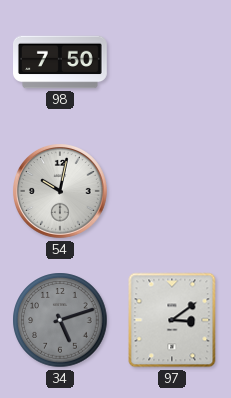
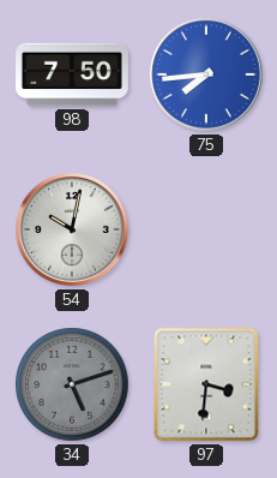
75: none -> 7:44 (207, 76)
97: 3:09 -> 3:31 (206, 384)
